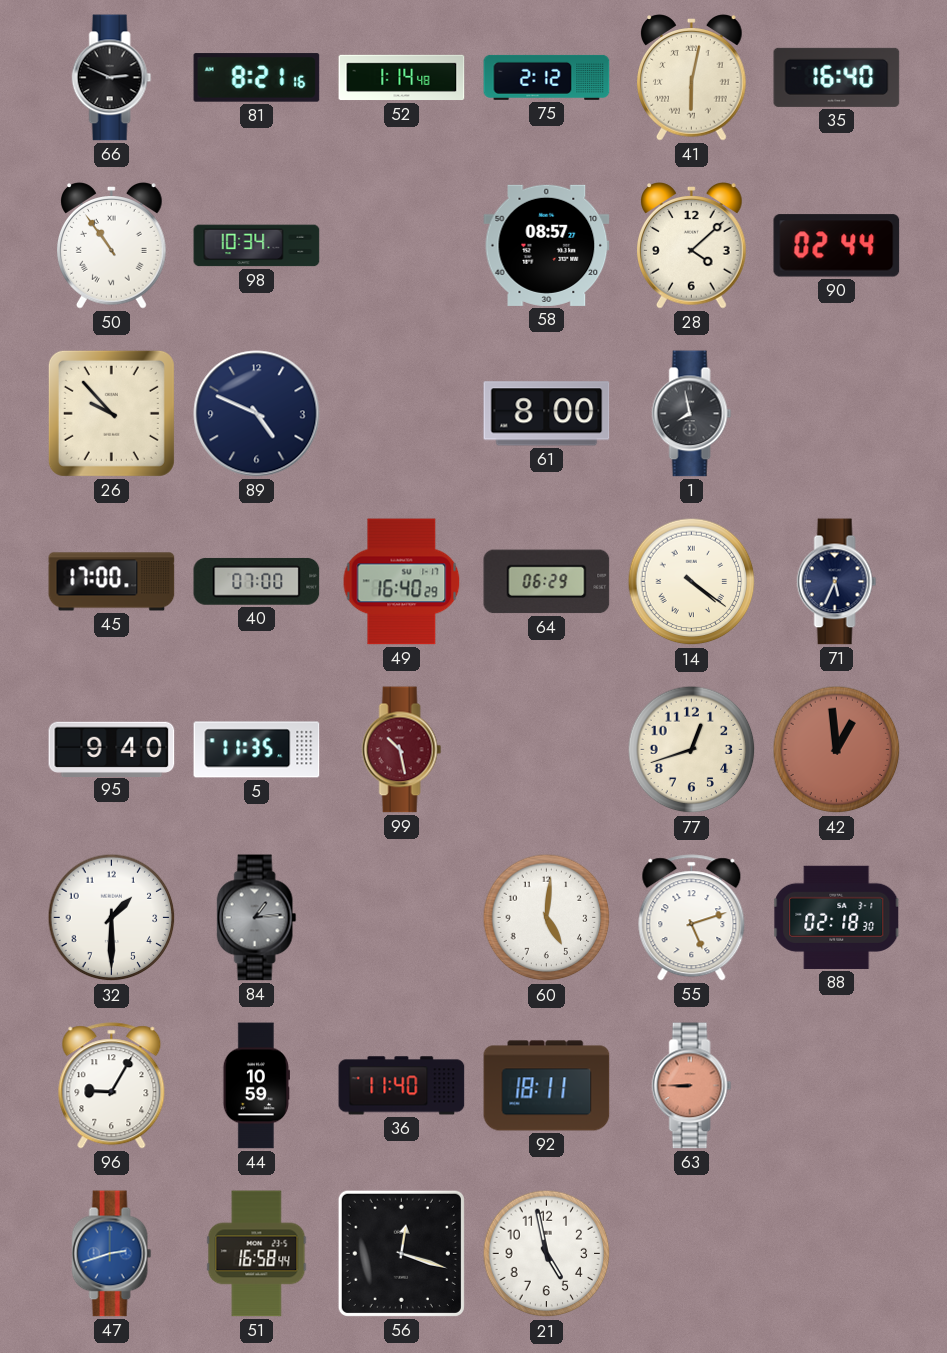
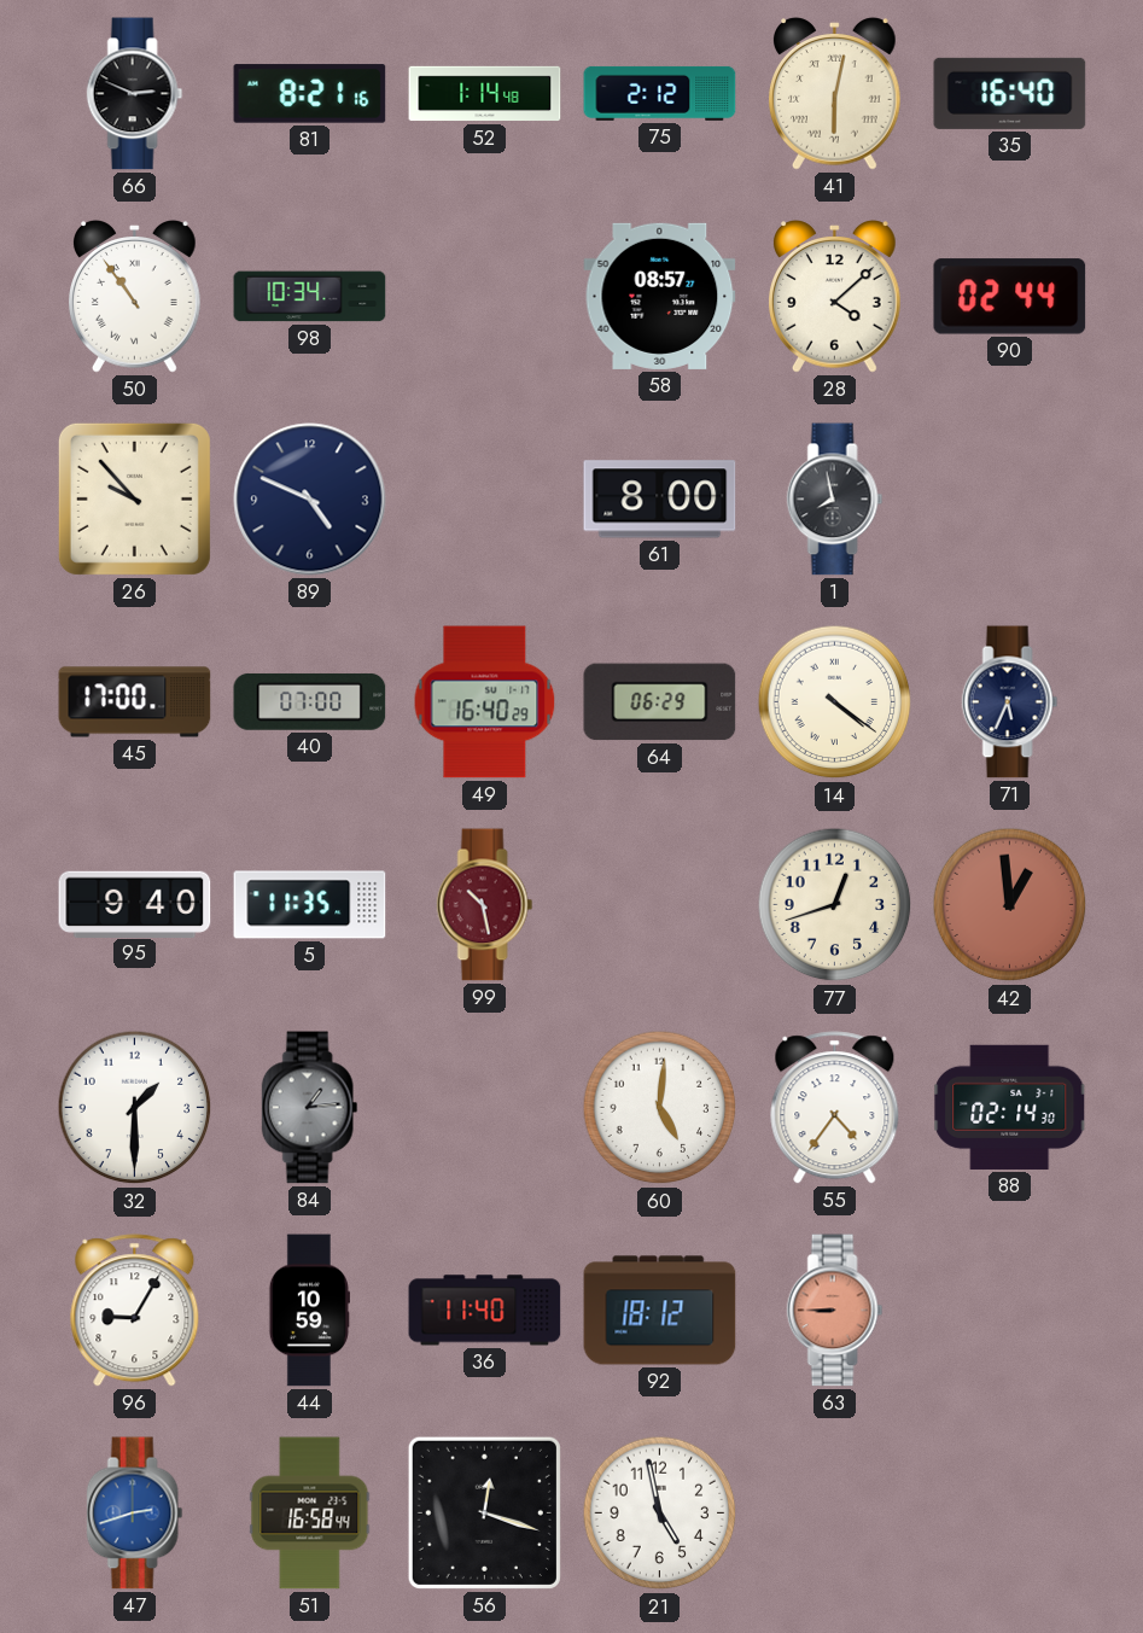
55: 5:12 -> 4:36 (835, 1108)
88: 02:18 -> 02:14 (1010, 1107)
92: 18:11 -> 18:12 (660, 1311)
